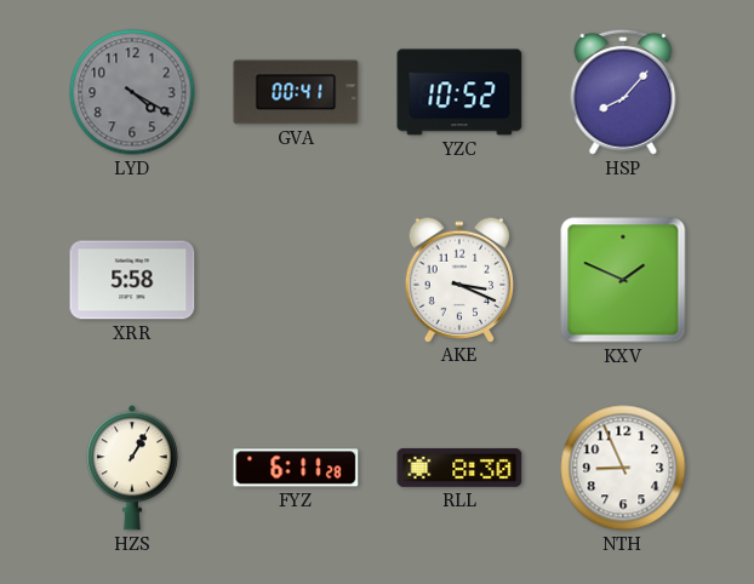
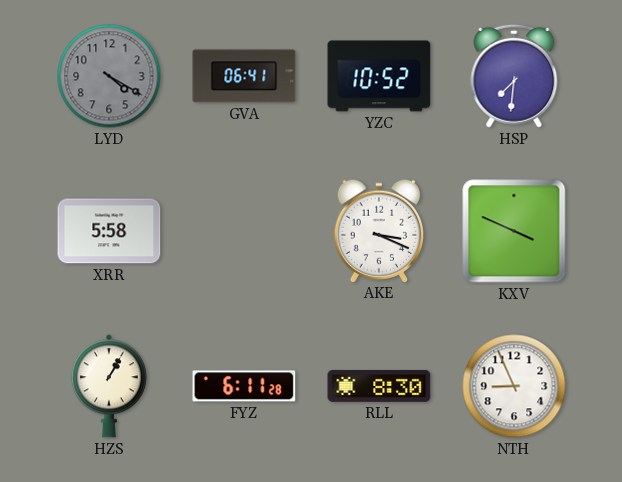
GVA: 00:41 -> 06:41 (244, 76)
HSP: 8:07 -> 7:31 (514, 76)
KXV: 1:49 -> 3:49 (514, 231)
